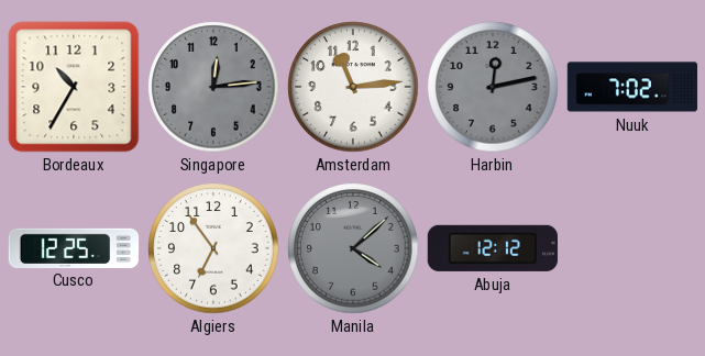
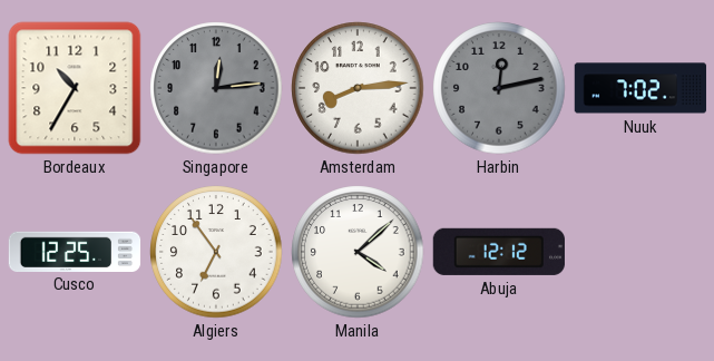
Amsterdam: 11:14 -> 8:14 (358, 88)
Manila dial: grey -> white (358, 252)
